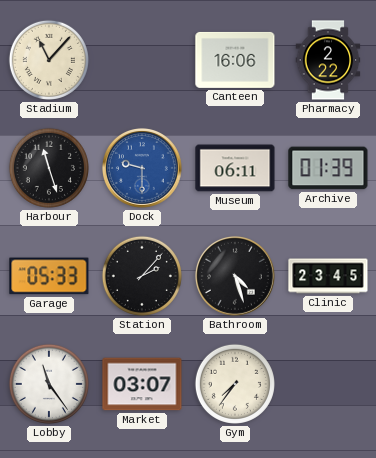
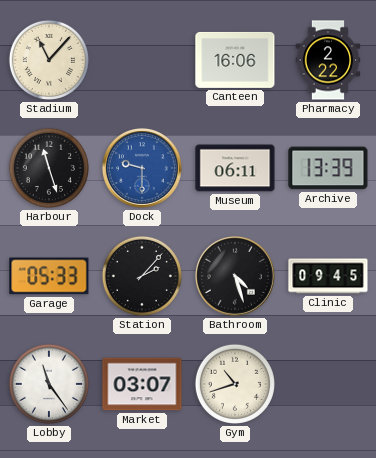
Archive: 01:39 -> 13:39 (328, 168)
Clinic: 23:45 -> 09:45 (328, 276)
Gym: 7:36 -> 10:42 (235, 384)
